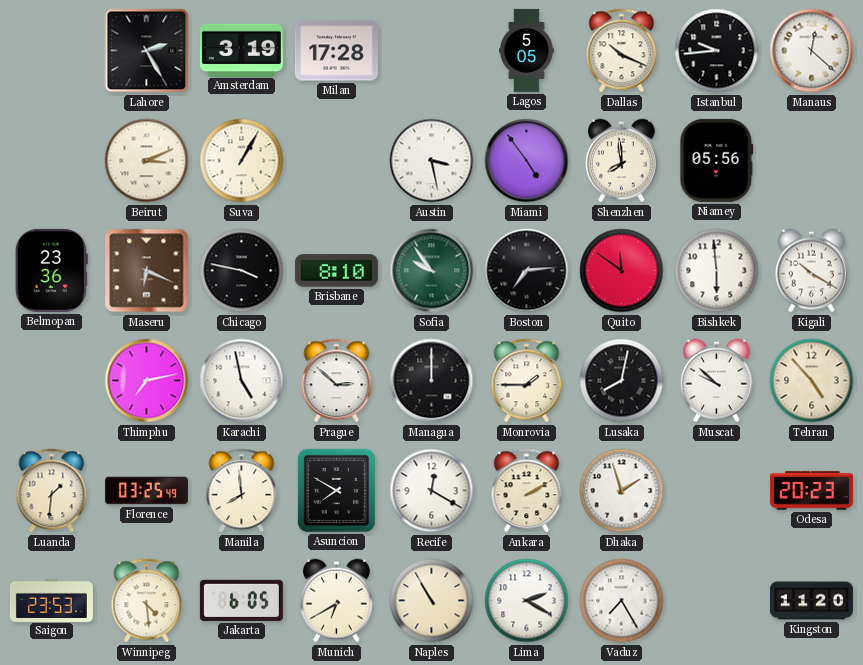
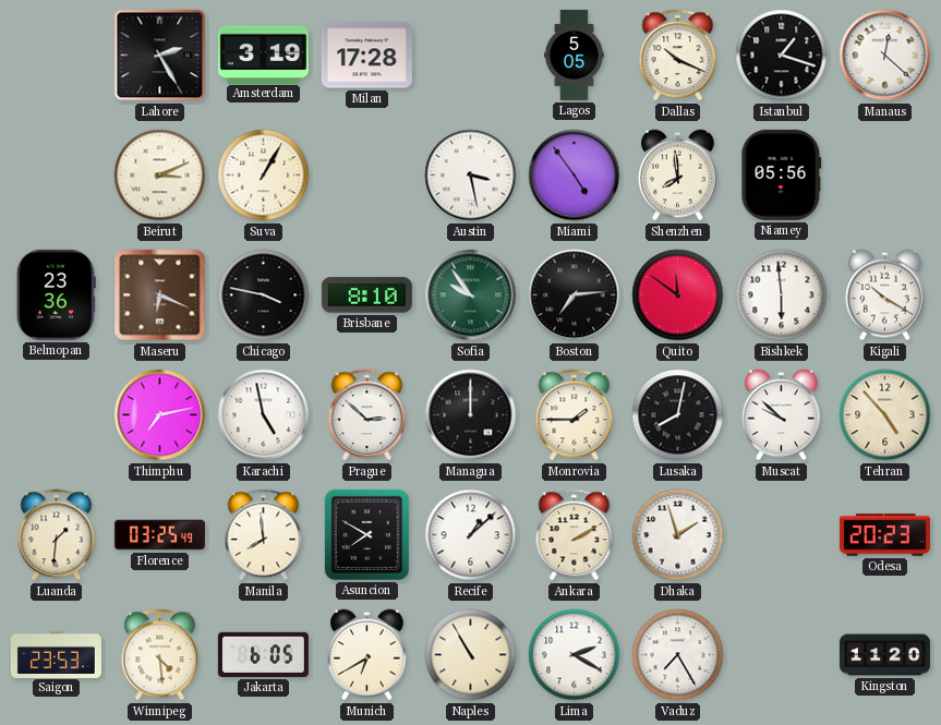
Istanbul: 9:44 -> 1:18 (782, 56)
Recife: 12:20 -> 1:08 (471, 535)
